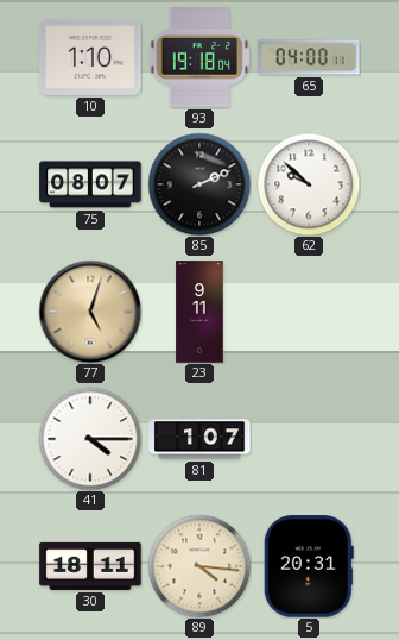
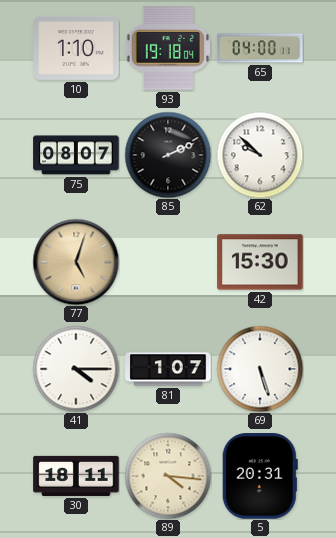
23: 9:11 -> none (199, 312)
42: none -> 15:30 (260, 262)
69: none -> 5:27 (260, 369)
